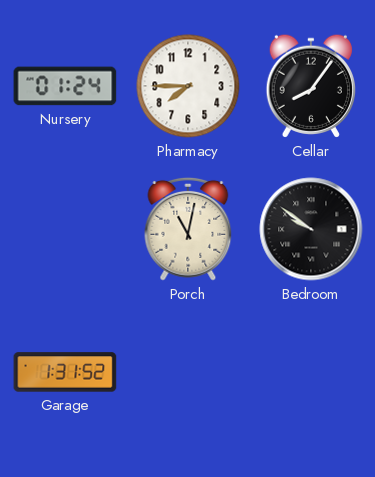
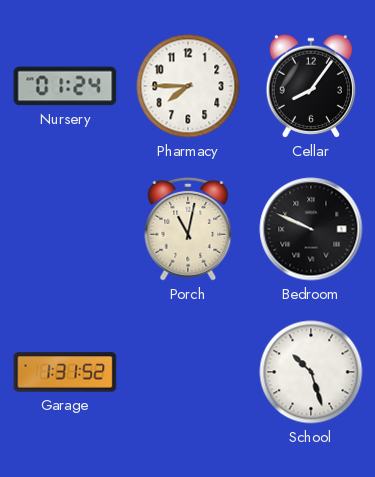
Bedroom: 9:51 -> 9:49 (311, 229)
School: none -> 10:27 (311, 372)
